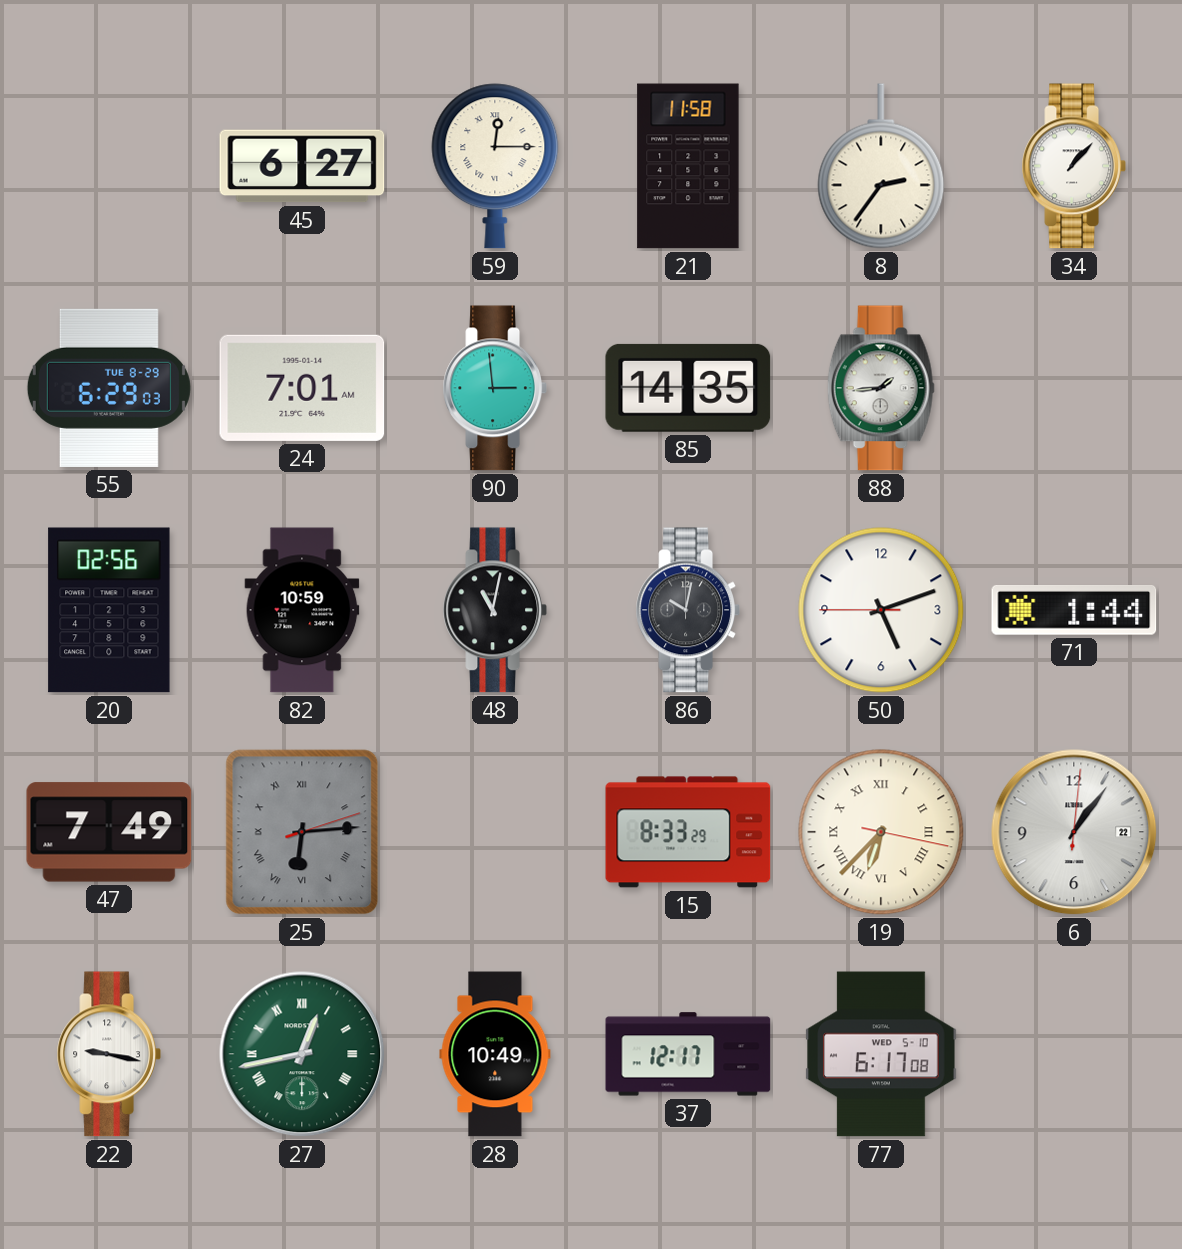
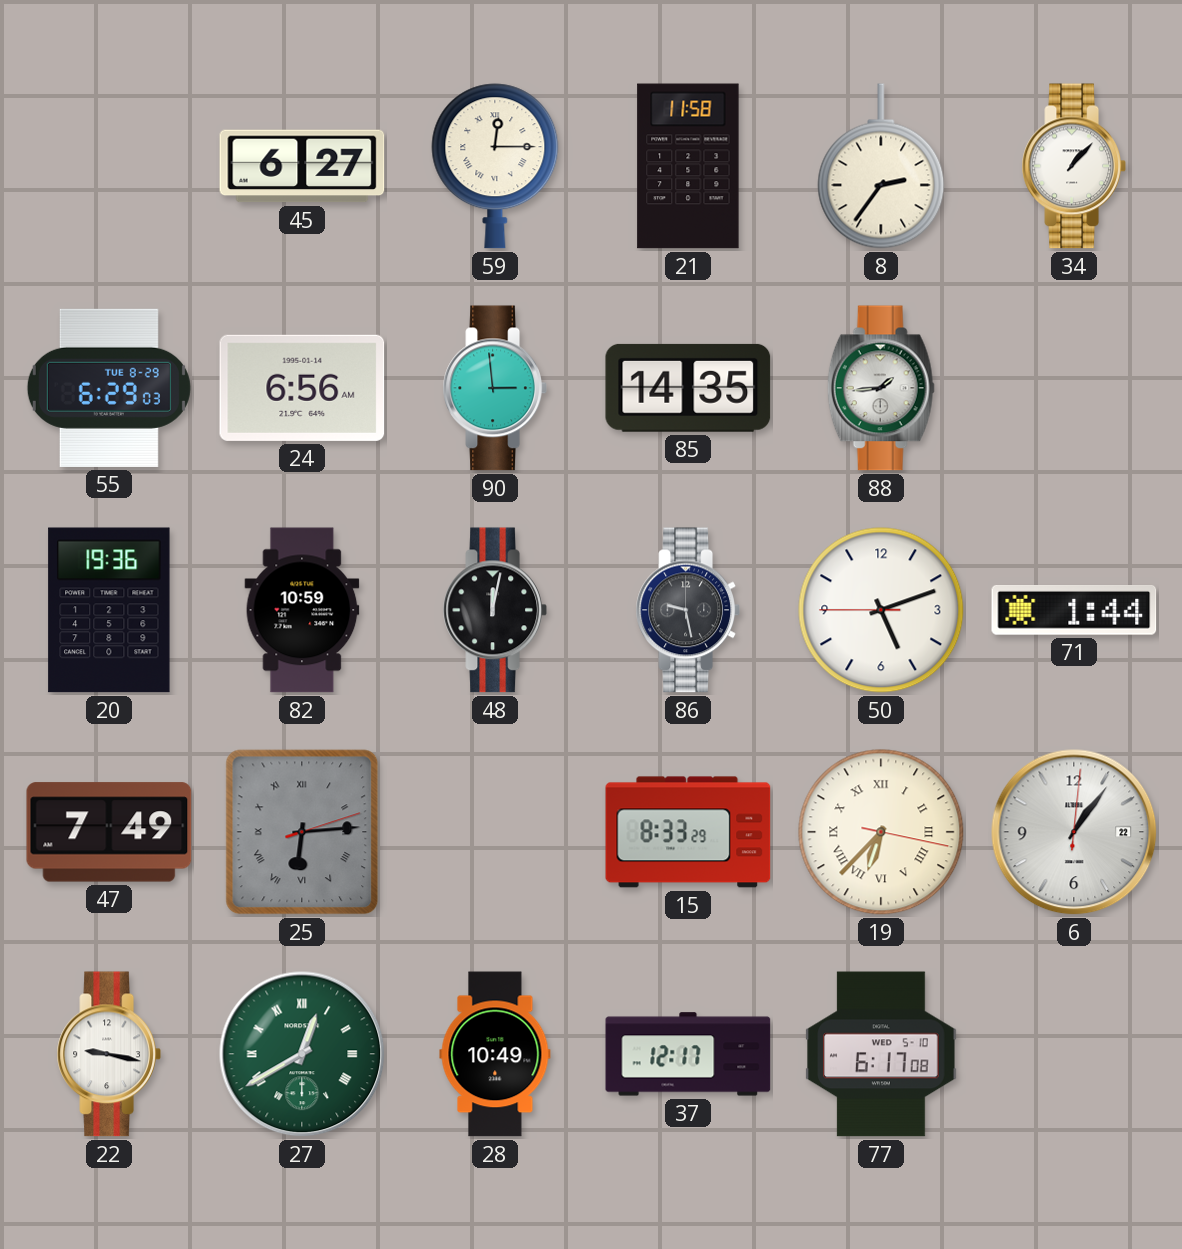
24: 7:01 -> 6:56 (302, 388)
20: 02:56 -> 19:36 (109, 610)
48: 11:02 -> 12:02 (495, 610)
86: 10:02 -> 9:28 (688, 610)
27: 12:43 -> 12:40 (302, 1054)
